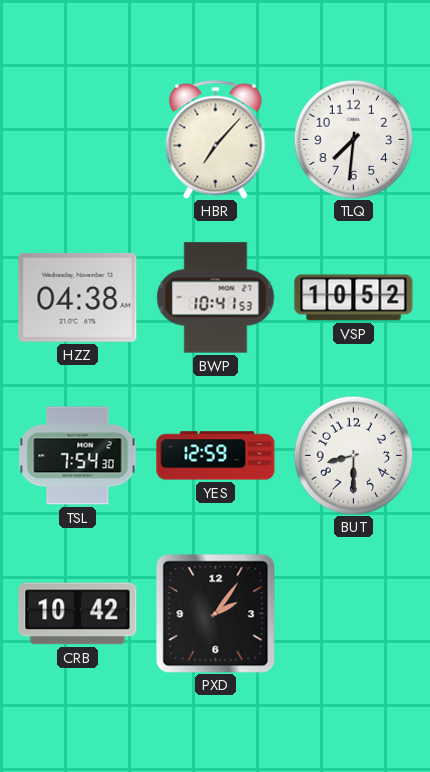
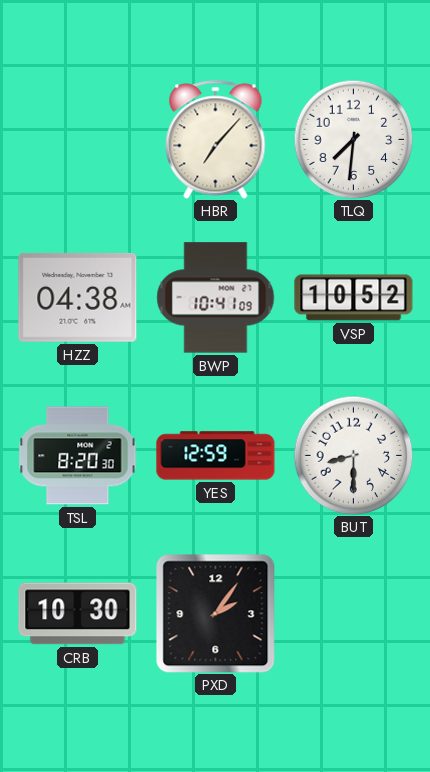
BWP: 10:41:53 -> 10:41:09 (216, 298)
TSL: 7:54 -> 8:20 (78, 456)
CRB: 10:42 -> 10:30 (78, 614)
